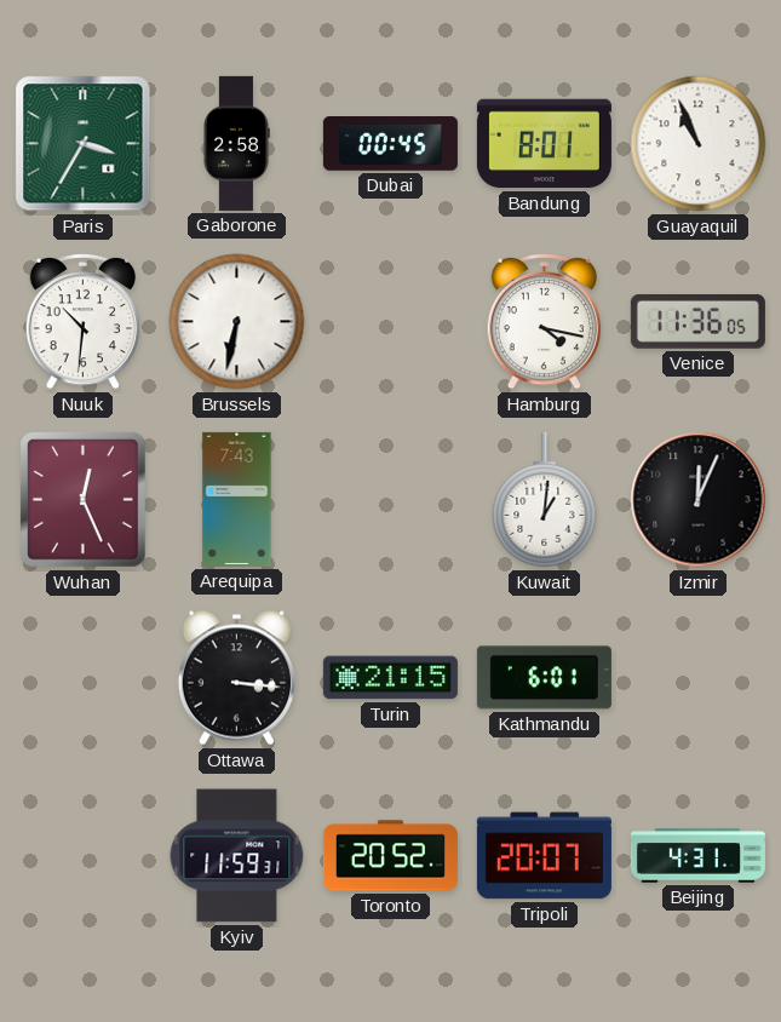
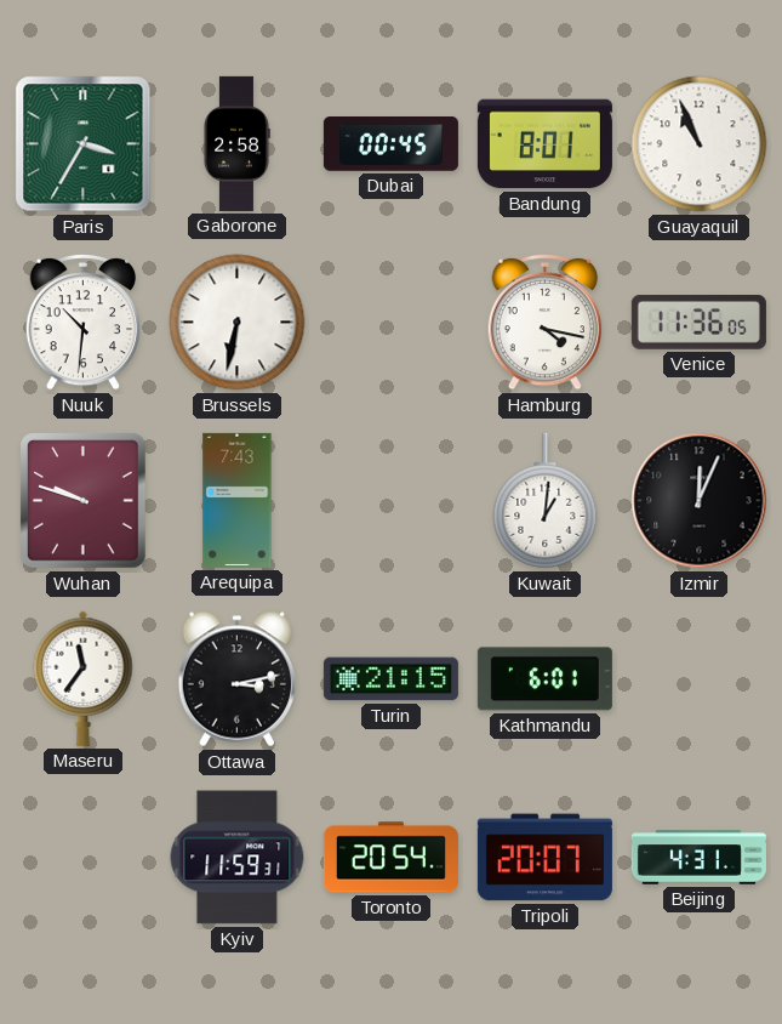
Wuhan: 12:26 -> 9:48 (84, 501)
Maseru: none -> 11:36 (84, 678)
Ottawa: 3:16 -> 3:13 (236, 679)
Toronto: 20:52 -> 20:54 (390, 858)
